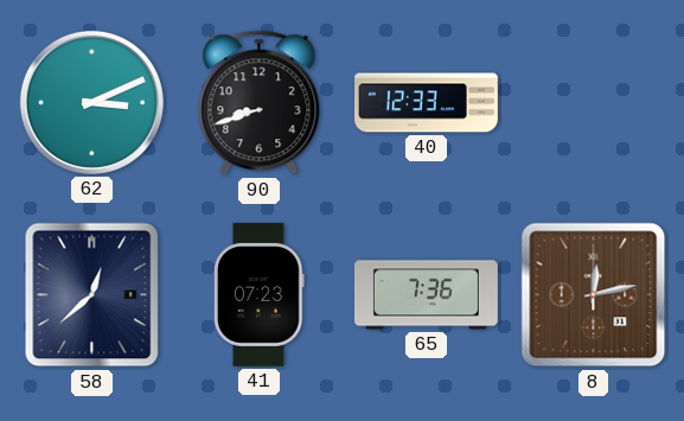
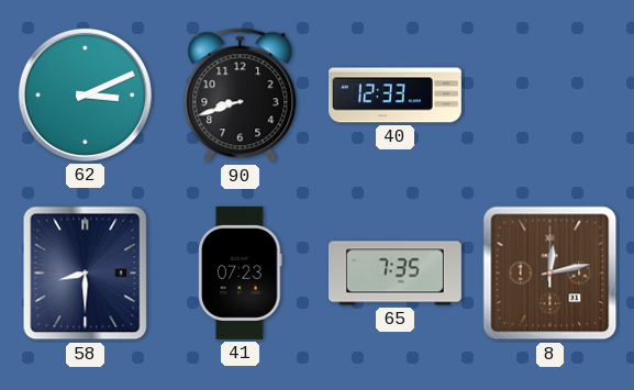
58: 12:38 -> 8:30 (86, 274)
65: 7:36 -> 7:35 (396, 274)
